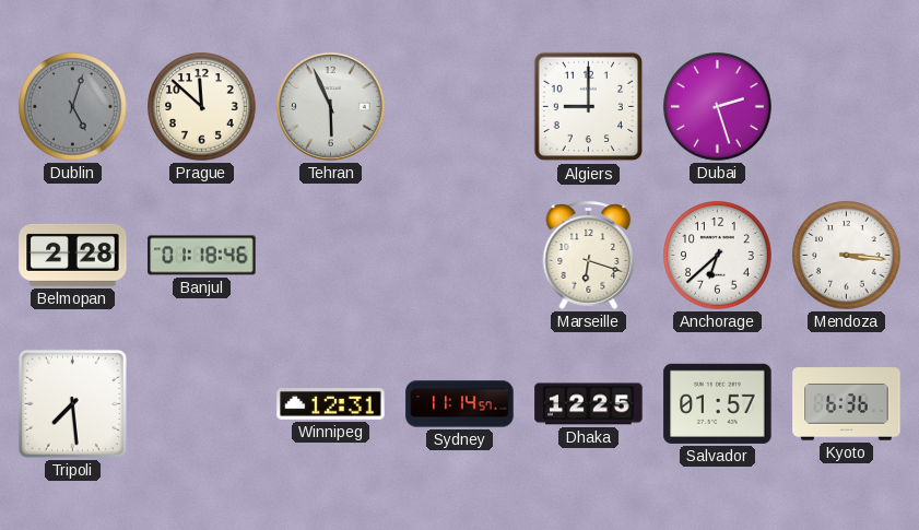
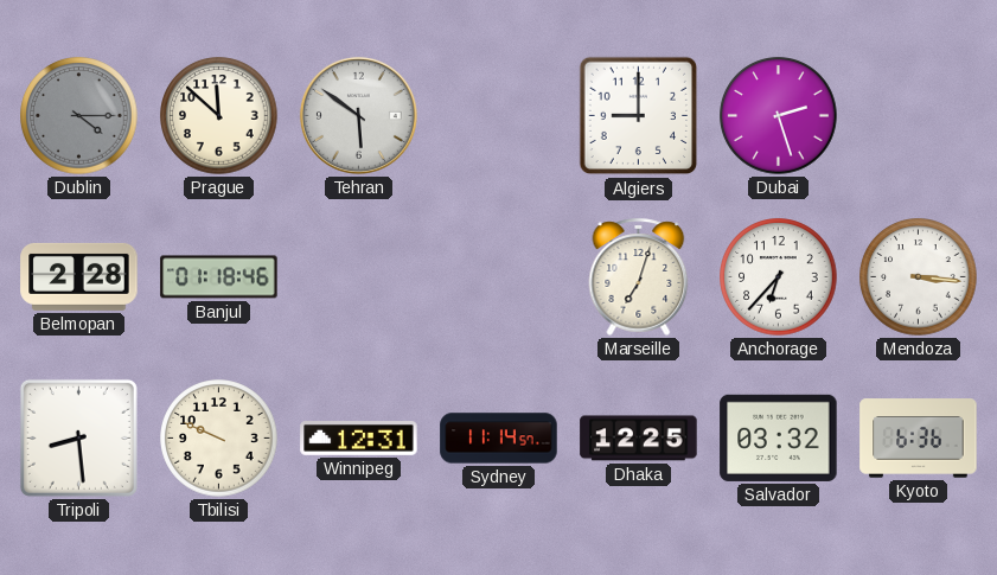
Dublin: 5:03 -> 4:15 (79, 116)
Tehran: 5:56 -> 5:51 (358, 115)
Marseille: 6:18 -> 7:03 (639, 276)
Anchorage: 6:38 -> 6:37 (779, 277)
Tripoli: 7:29 -> 8:29 (78, 437)
Tbilisi: none -> 9:49 (219, 439)
Salvador: 01:57 -> 03:32 (779, 437)
